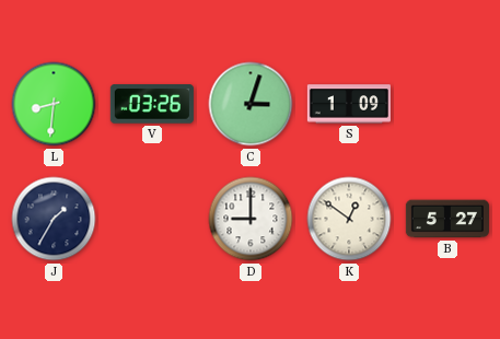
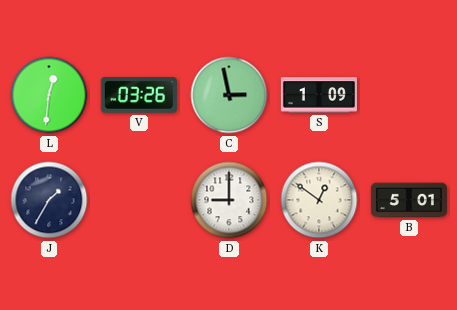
L: 8:31 -> 12:31 (49, 95)
C: 3:03 -> 2:58 (229, 95)
B: 5:27 -> 5:01 (409, 200)
